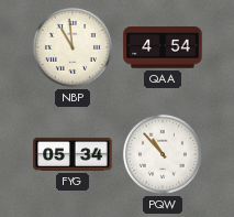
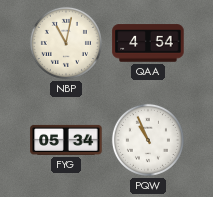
NBP: 10:59 -> 11:02 (66, 43)
PQW: 10:53 -> 10:56 (148, 140)
